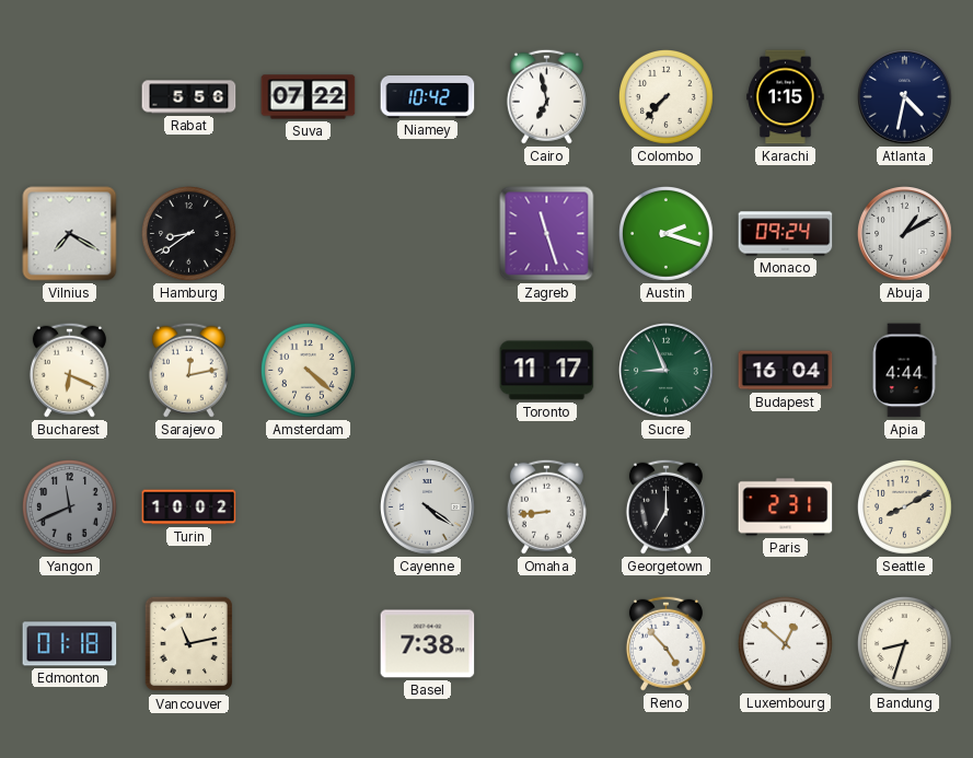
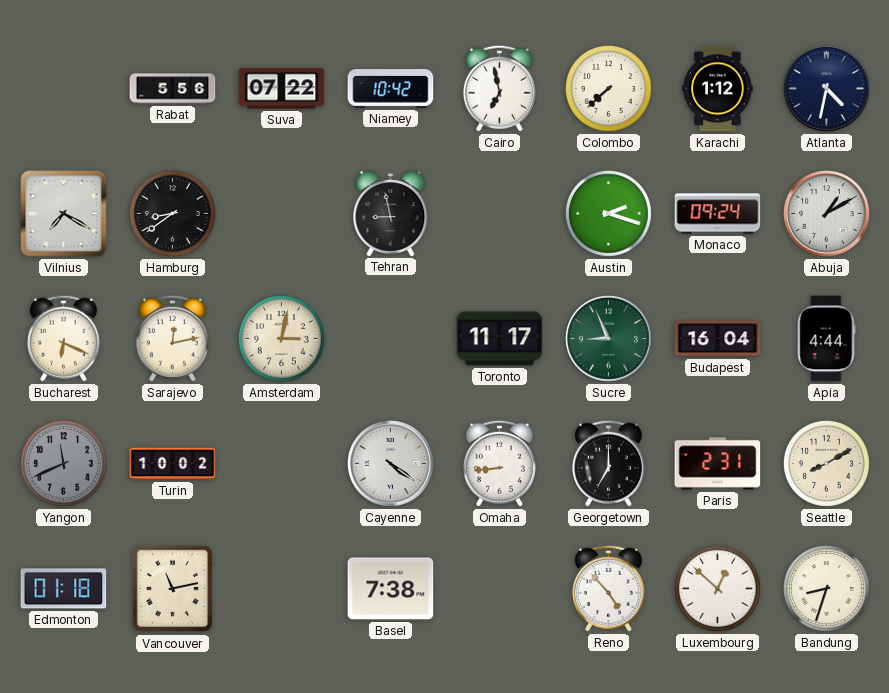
Colombo: 7:37 -> 7:38 (608, 88)
Karachi: 1:15 -> 1:12 (718, 89)
Tehran: none -> 8:58 (391, 214)
Zagreb: 11:27 -> none (547, 234)
Amsterdam: 4:22 -> 3:02 (281, 338)
